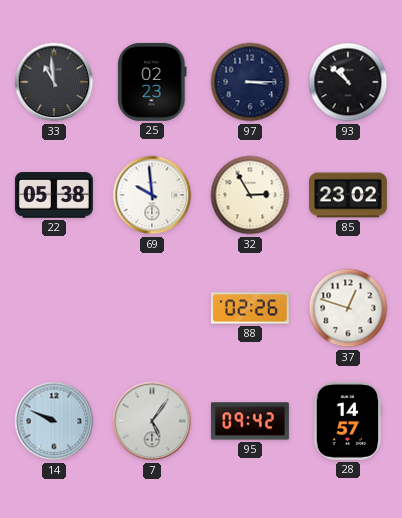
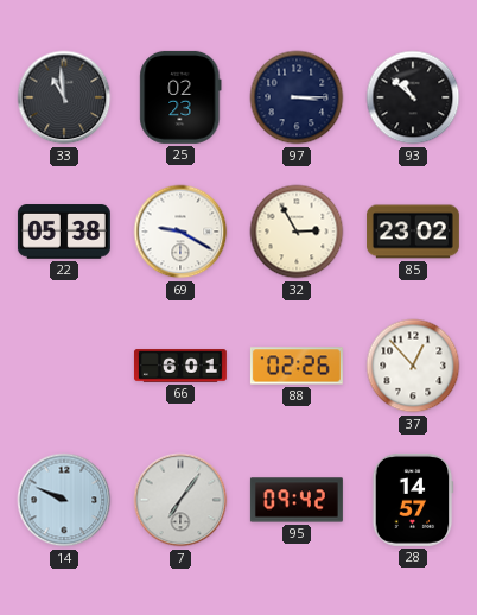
69: 9:59 -> 9:20 (180, 232)
66: none -> 6:01 (180, 366)
37: 12:48 -> 12:53 (413, 366)
7: 5:06 -> 7:06 (180, 500)
